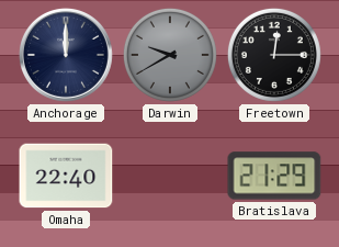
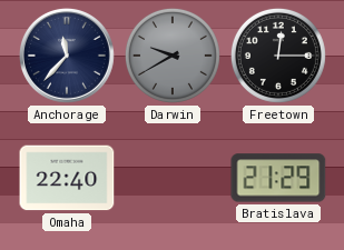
Anchorage: 12:00 -> 11:37 (67, 56)
